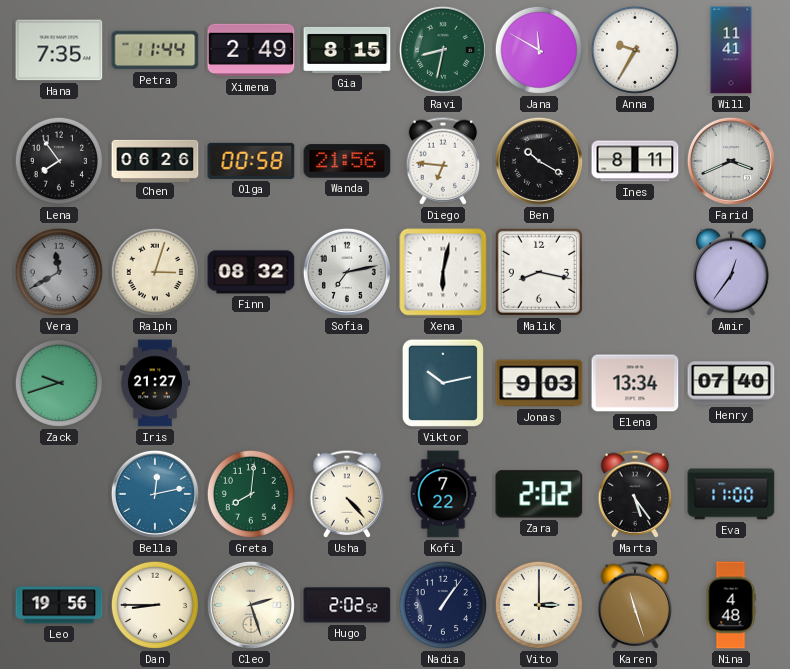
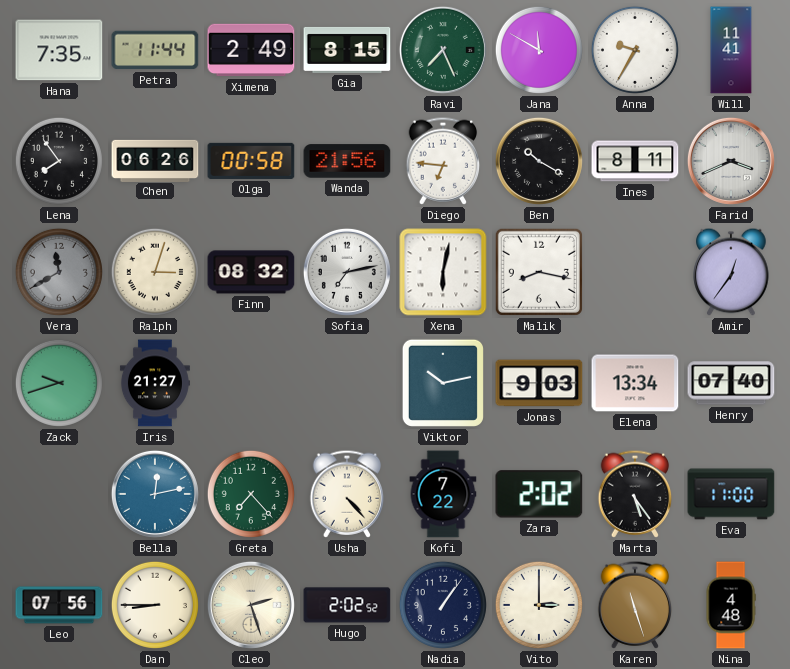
Ravi: 8:32 -> 7:26 (443, 50)
Greta: 8:01 -> 7:23 (251, 494)
Leo: 19:56 -> 07:56 (59, 605)
